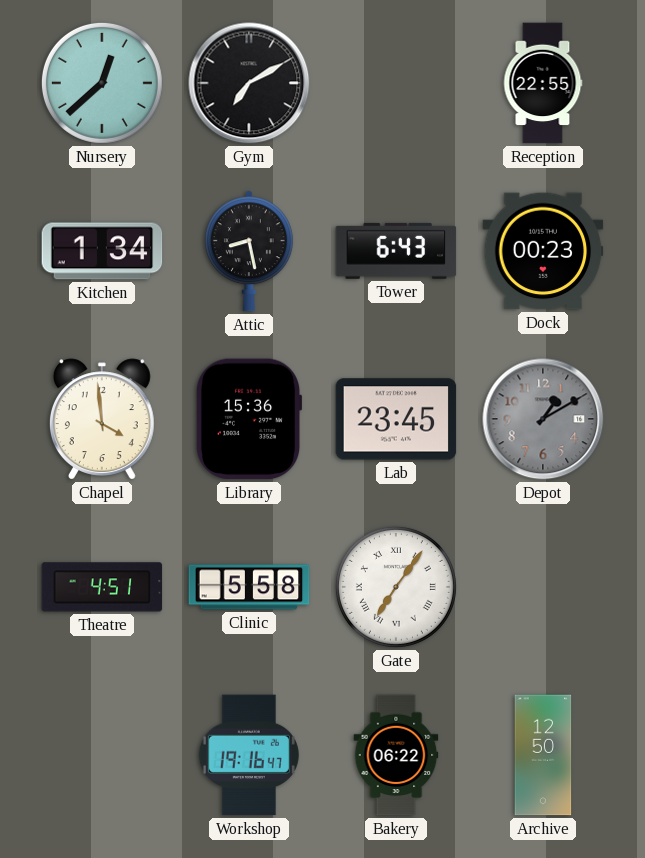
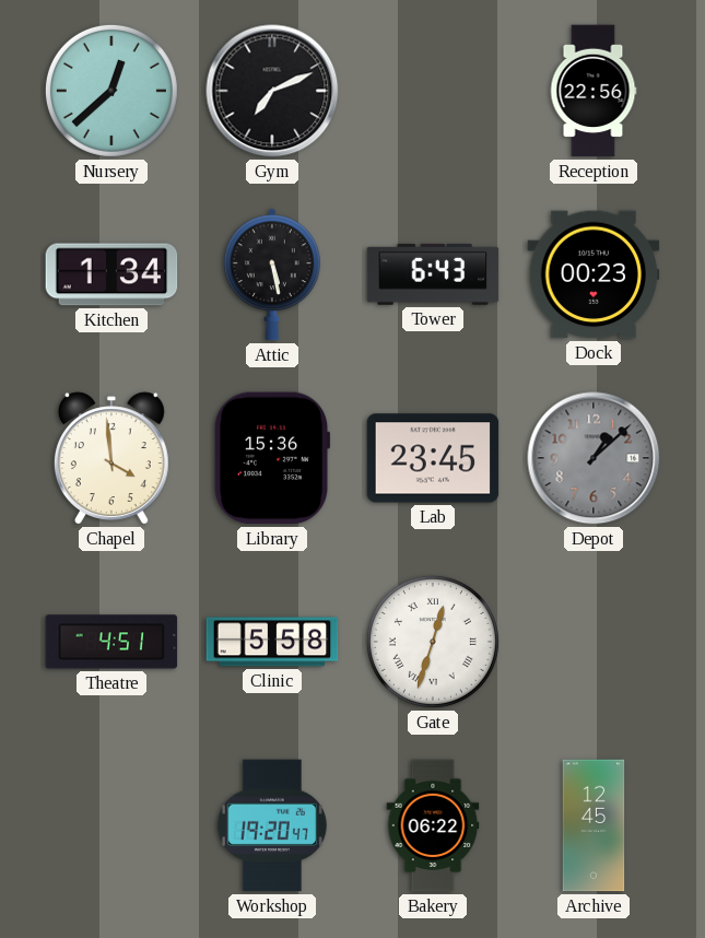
Gym: 7:10 -> 7:11 (272, 91)
Reception: 22:55 -> 22:56 (594, 91)
Attic: 8:28 -> 5:28 (272, 274)
Depot: 1:10 -> 1:08 (594, 458)
Gate: 7:06 -> 12:33 (433, 642)
Workshop: 19:16 -> 19:20 (272, 825)
Archive: 12:50 -> 12:45 (594, 825)
